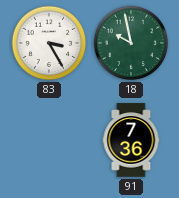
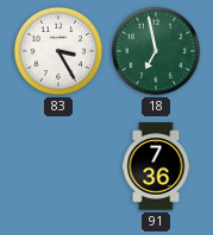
18: 9:58 -> 6:58 (156, 51)
